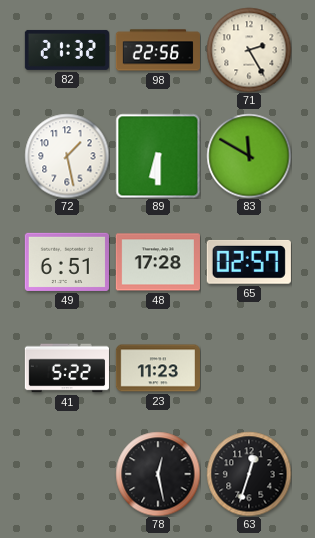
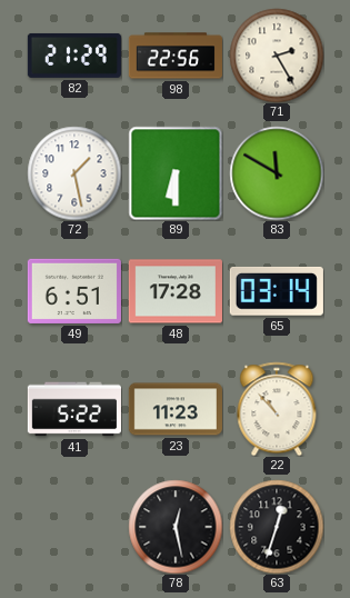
82: 21:32 -> 21:29 (74, 56)
65: 02:57 -> 03:14 (277, 291)
22: none -> 10:53 (277, 409)
